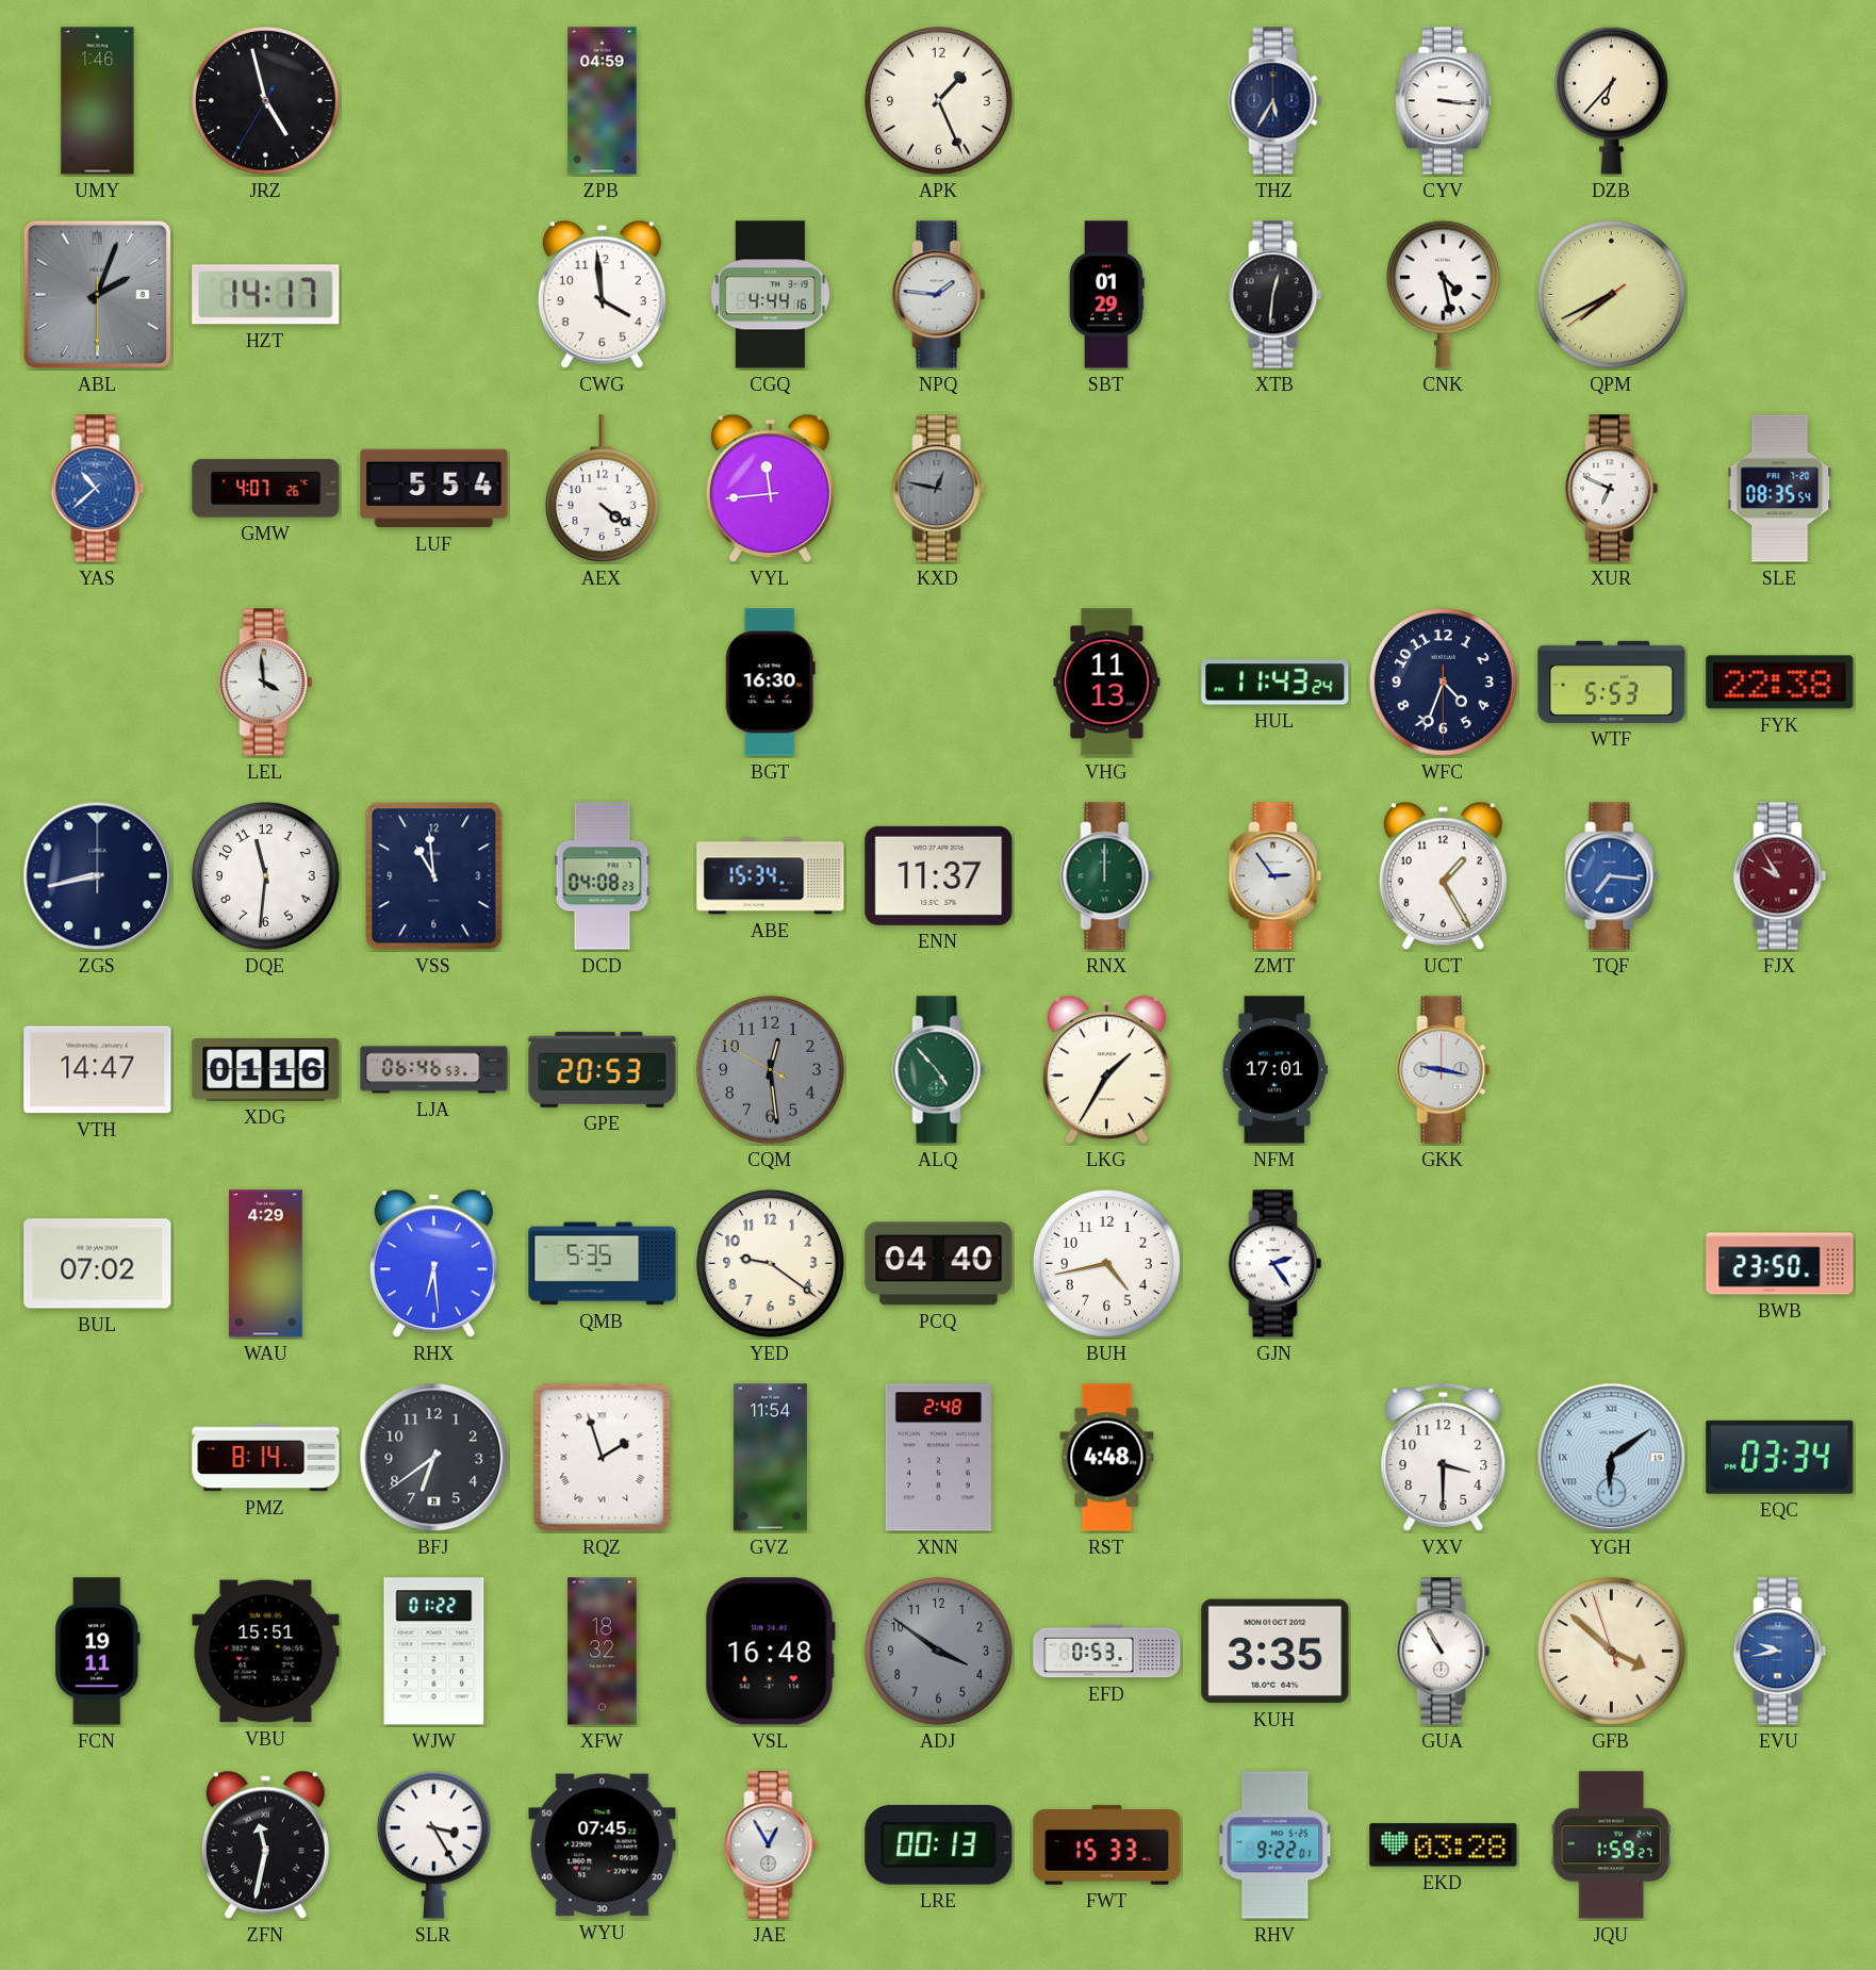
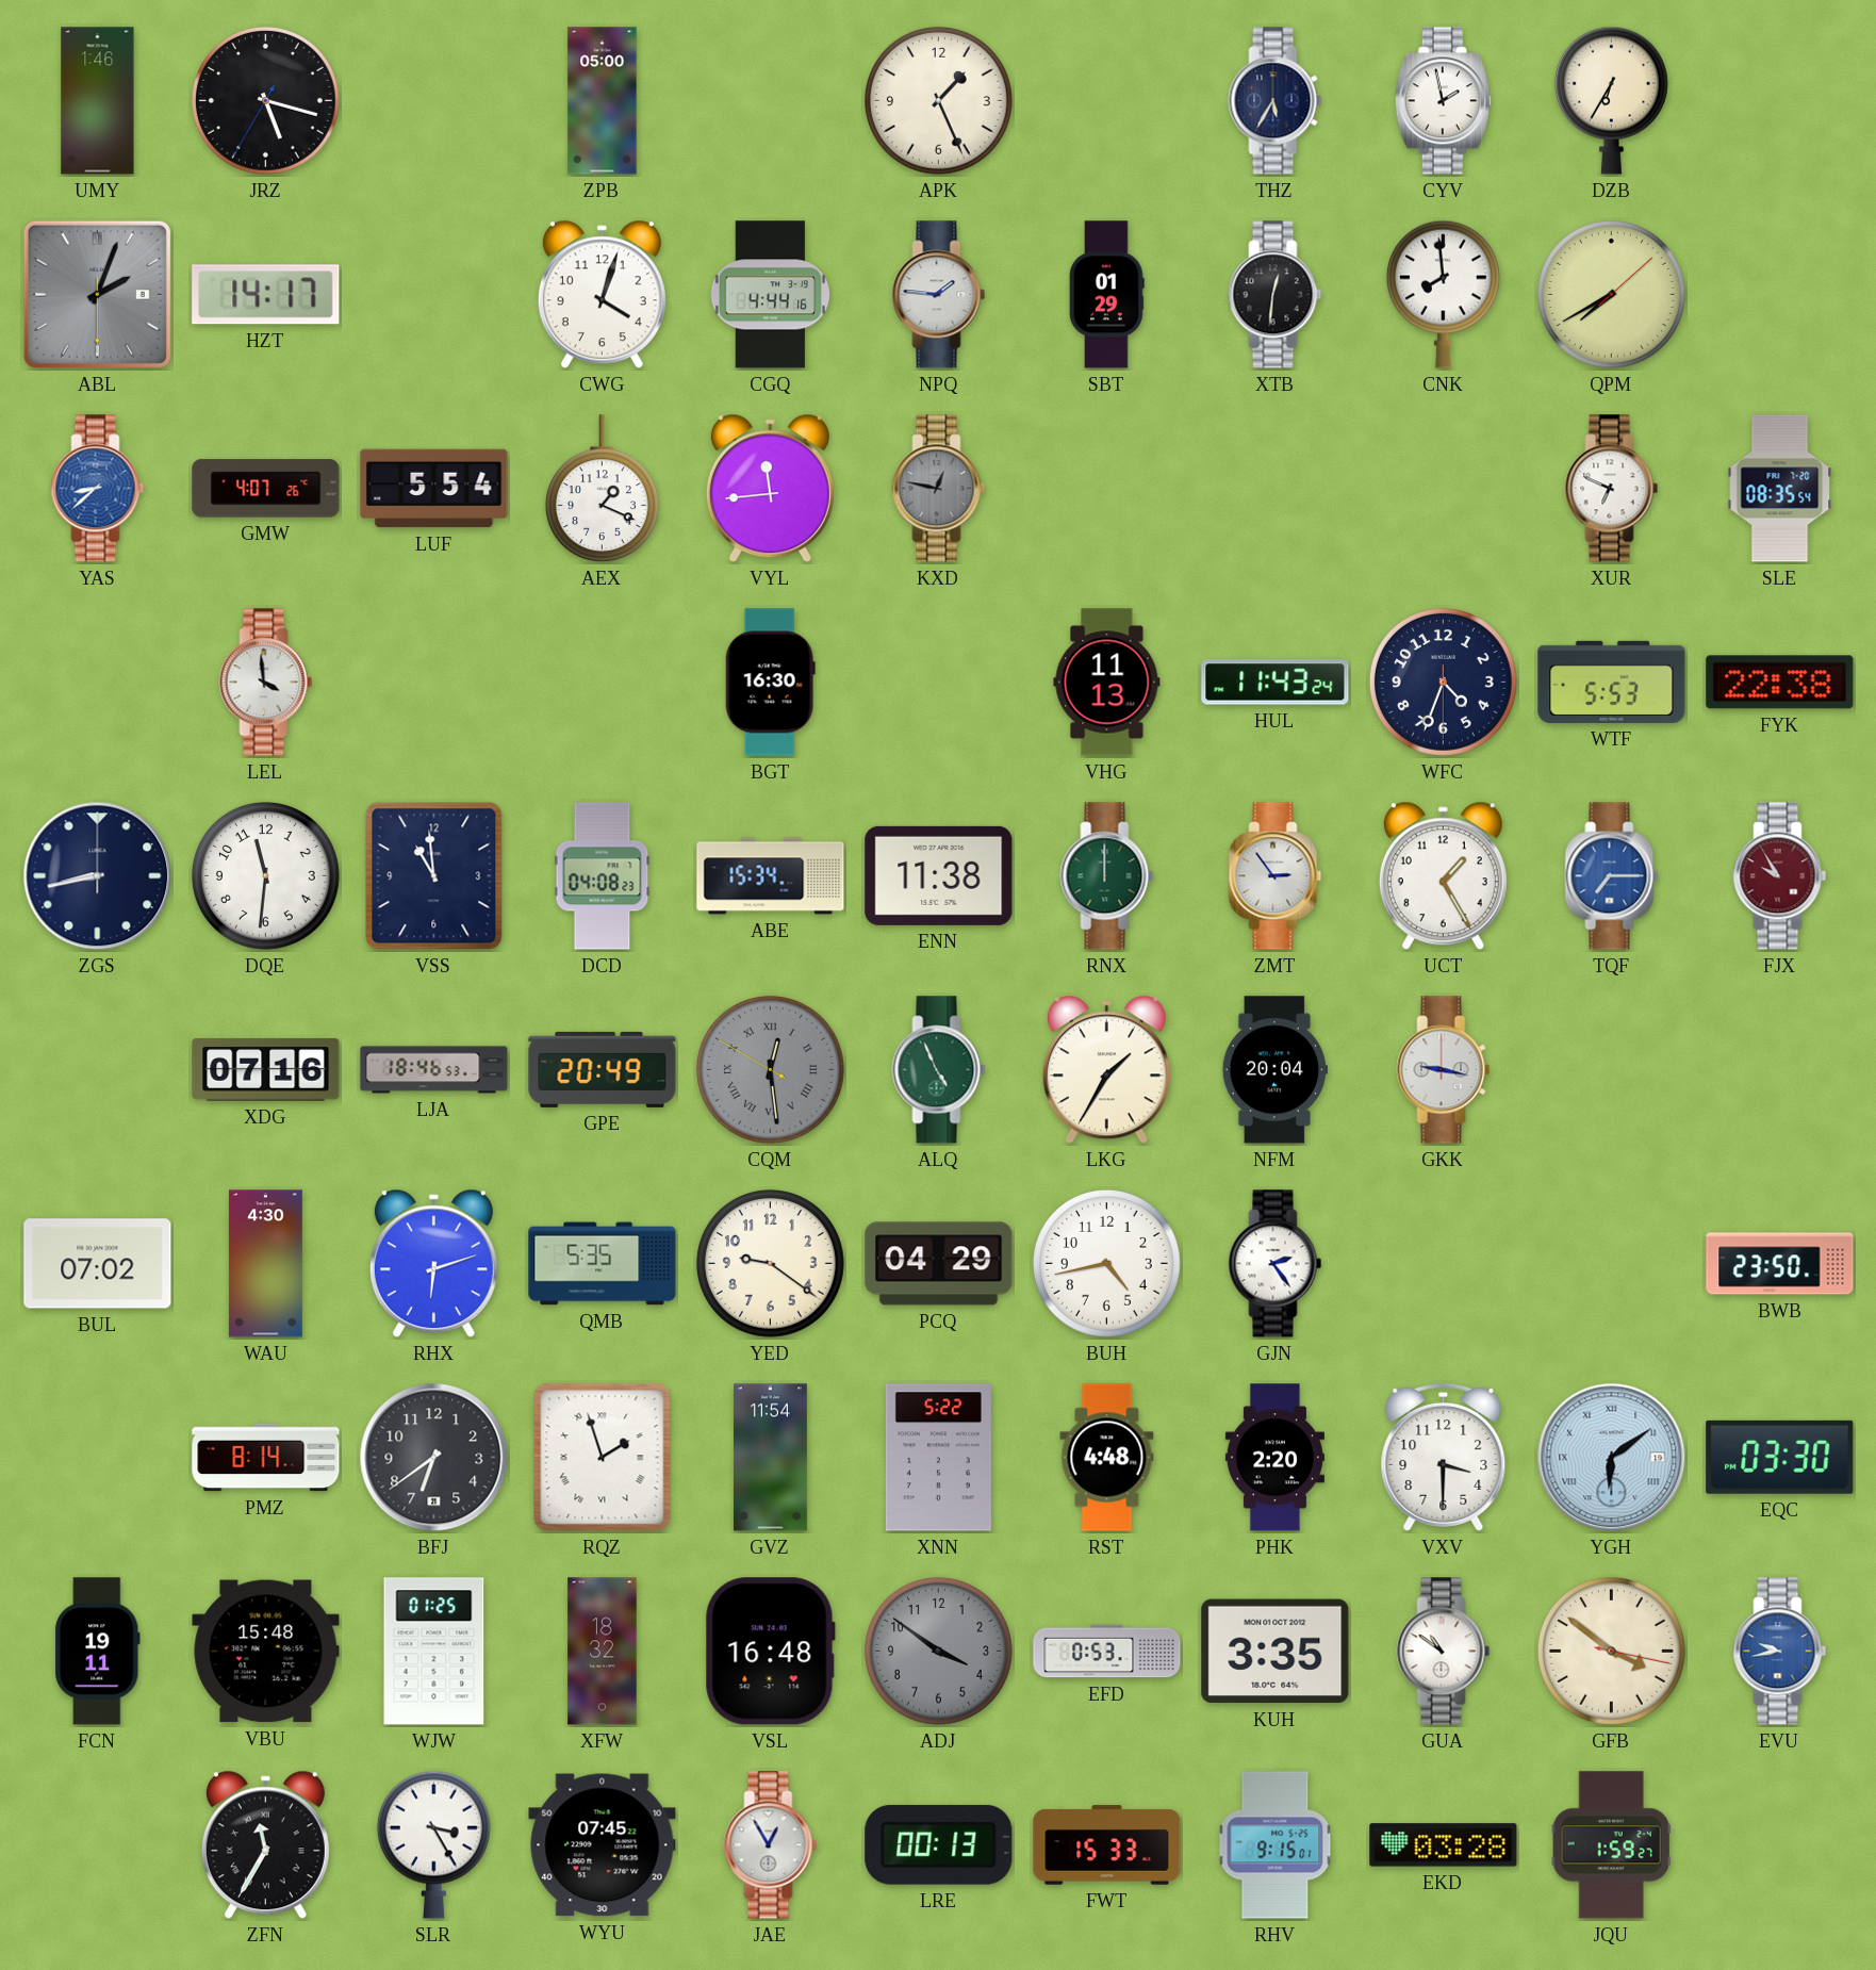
JRZ: 4:57 -> 5:17 (265, 100)
ZPB: 04:59 -> 05:00 (603, 101)
CYV: 3:16 -> 1:58 (1443, 101)
DZB: 6:37 -> 6:35 (1611, 100)
CWG: 3:59 -> 4:03 (602, 295)
CNK: 4:28 -> 7:59 (1443, 294)
QPM: 7:40:39 -> 7:40:08 (1611, 294)
YAS: 10:38 -> 8:38 (98, 489)
AEX: 4:21 -> 1:19 (602, 489)
ENN: 11:37 -> 11:38 (939, 875)
TQF: 7:16 -> 7:15 (1612, 876)
VTH: 14:47 -> none (98, 1070)
XDG: 01:16 -> 07:16 (266, 1070)
LJA: 06:46 -> 18:46 (434, 1070)
GPE: 20:53 -> 20:49 (603, 1069)
CQM numerals: Arabic -> Roman (770, 1069)
ALQ: 4:53 -> 4:56 (939, 1070)
NFM: 17:01 -> 20:04 (1274, 1070)
WAU: 4:29 -> 4:30 (265, 1264)
RHX: 6:29 -> 6:12 (433, 1264)
PCQ: 04:40 -> 04:29 (939, 1264)
XNN: 2:48 -> 5:22 (938, 1458)
PHK: none -> 2:20 (1274, 1458)
EQC: 03:34 -> 03:30 (1780, 1457)
VBU: 15:51 -> 15:48 (266, 1652)
WJW: 01:22 -> 01:25 (434, 1652)
GUA: 10:55 -> 10:51 (1444, 1652)
GFB: 3:51:57 -> 3:51:17 (1611, 1651)
ZFN: 11:32 -> 11:35 (265, 1845)
RHV: 9:22 -> 9:15 (1276, 1845)
